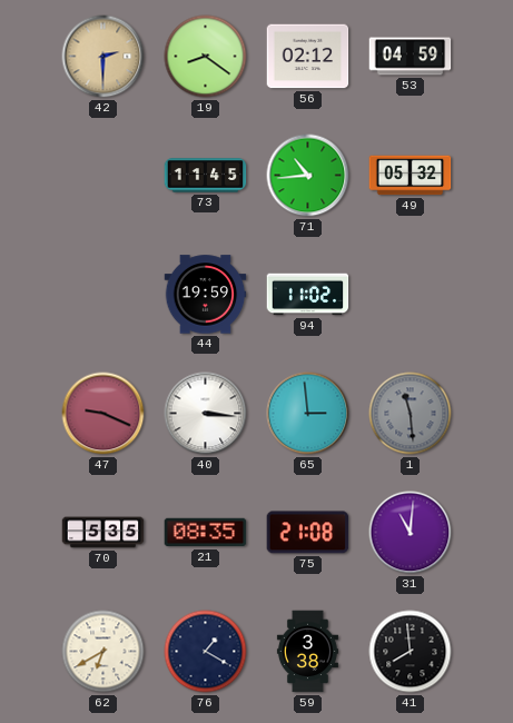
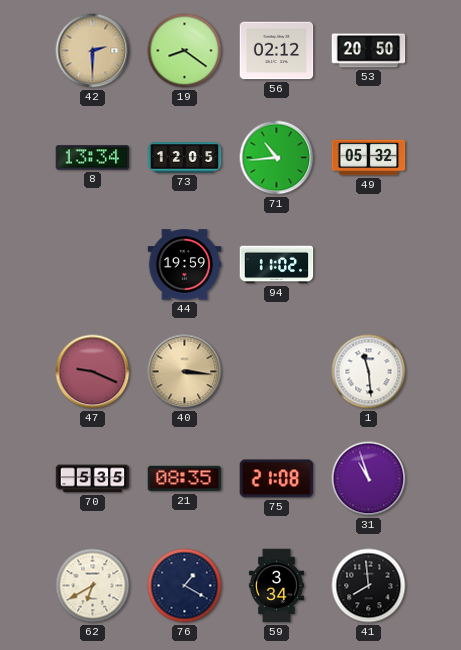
53: 04:59 -> 20:50 (369, 51)
8: none -> 13:34 (93, 158)
73: 11:45 -> 12:05 (185, 158)
40 dial: white -> champagne (185, 372)
65: 2:59 -> none (308, 414)
1 dial: grey -> white (369, 372)
31: 11:01 -> 10:57 (369, 479)
59: 3:38 -> 3:34 (276, 586)
